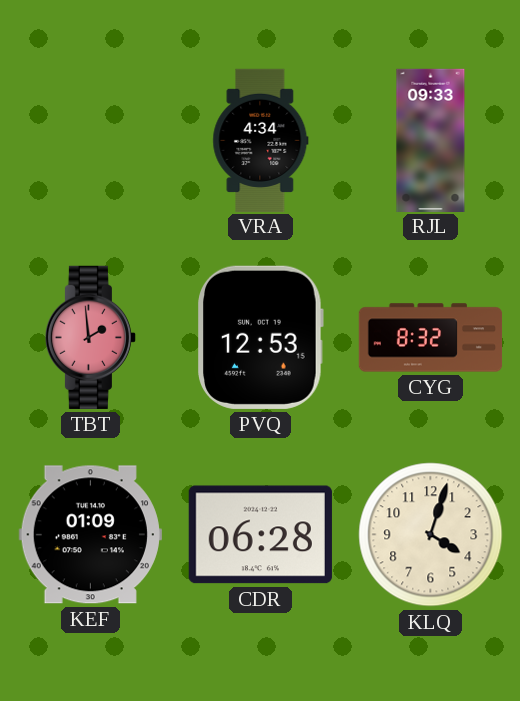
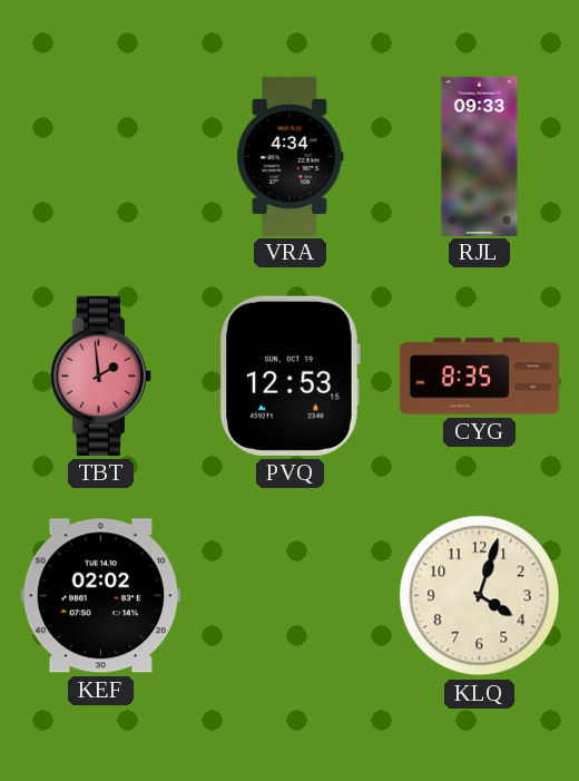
CYG: 8:32 -> 8:35 (480, 377)
KEF: 01:09 -> 02:02 (100, 596)
CDR: 06:28 -> none (260, 535)
